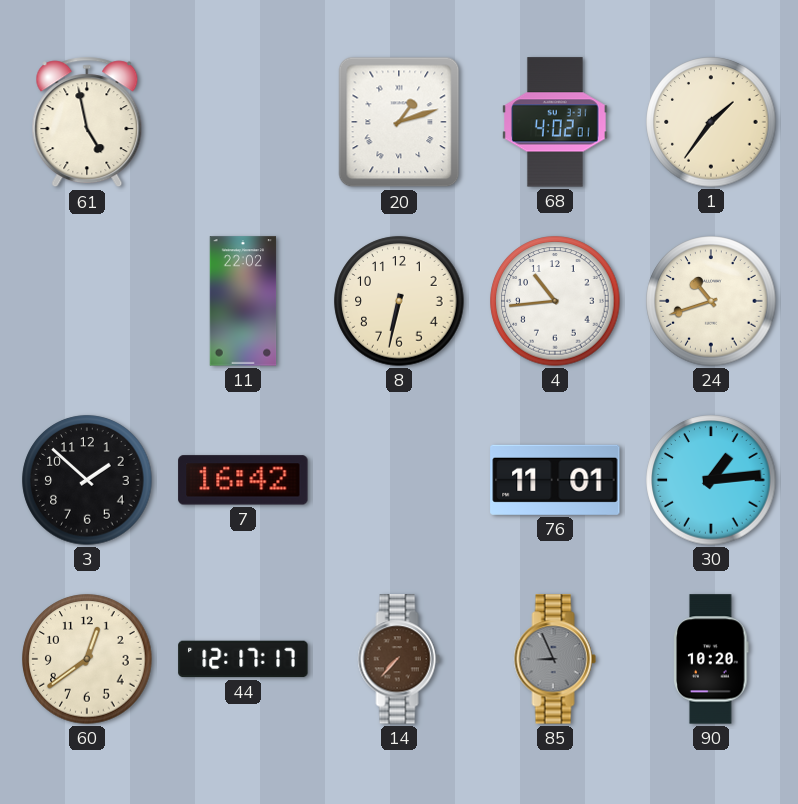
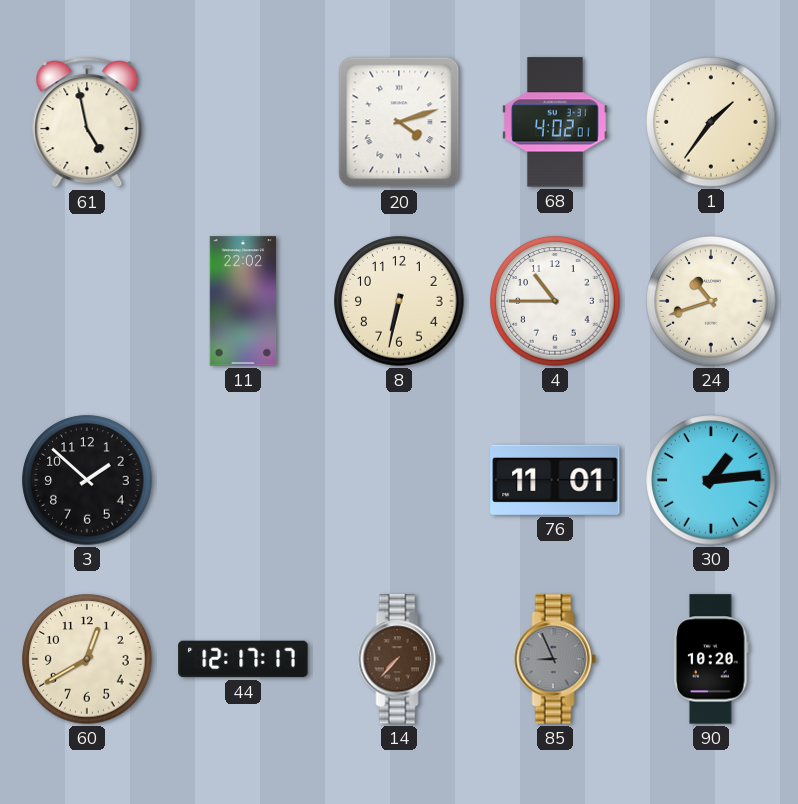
20: 1:12 -> 4:12 (399, 122)
4: 10:44 -> 10:45 (555, 301)
7: 16:42 -> none (243, 480)
60: 12:39 -> 12:40 (87, 659)
